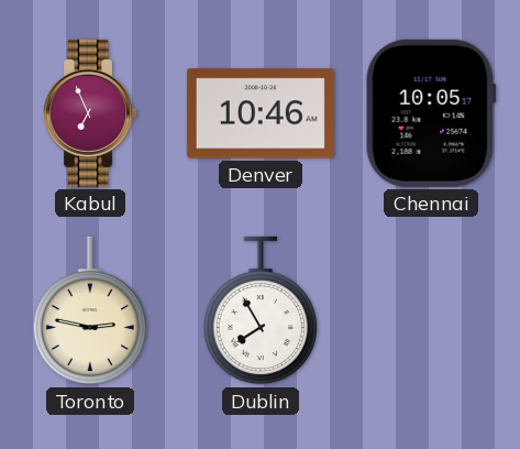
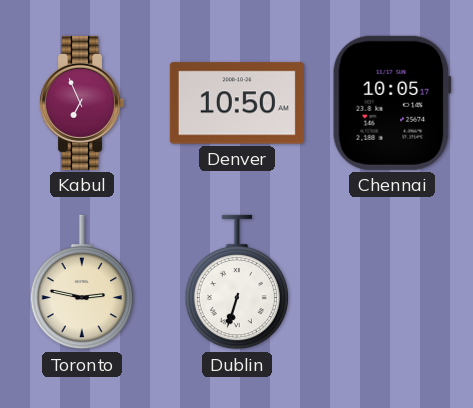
Denver: 10:46 -> 10:50 (237, 103)
Dublin: 7:55 -> 6:33 (237, 282)
